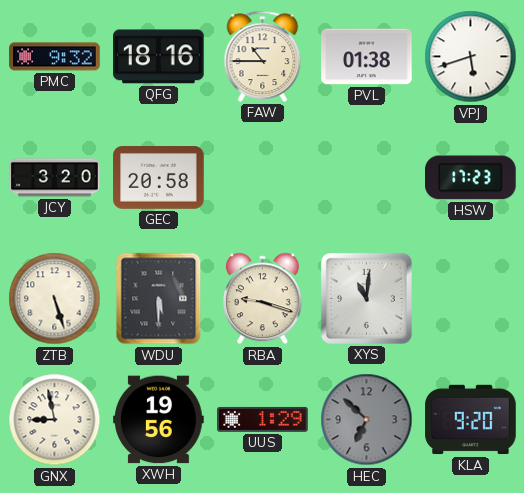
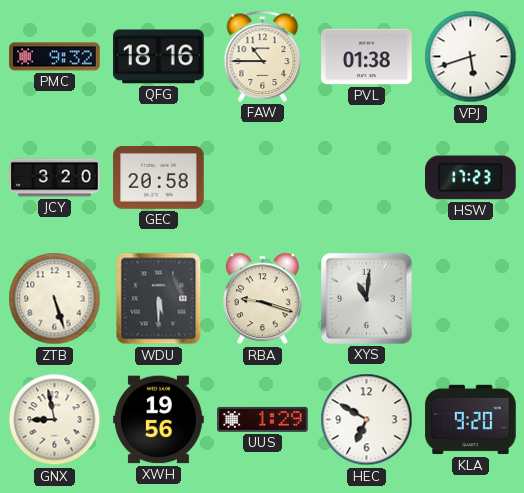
HEC: 6:52 -> 6:50 (367, 420)
HEC dial: grey -> white (367, 420)
